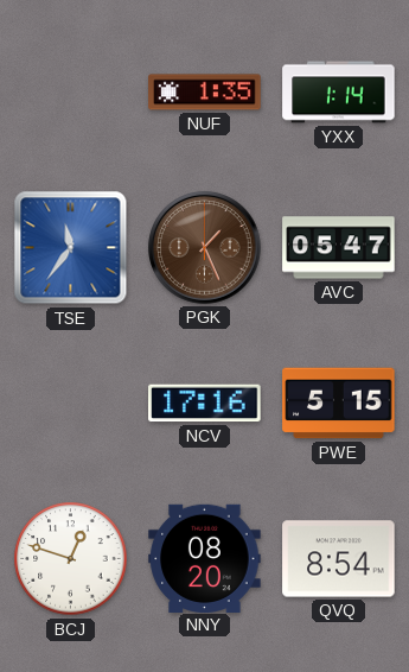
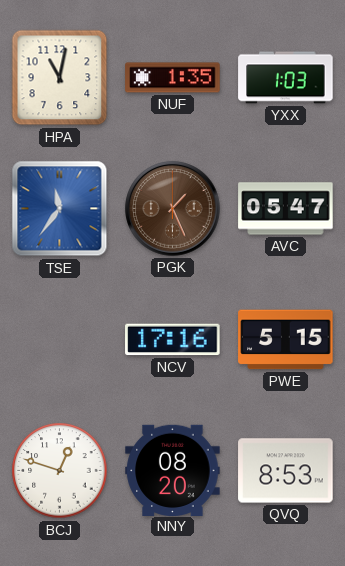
HPA: none -> 11:02 (60, 78)
YXX: 1:14 -> 1:03 (286, 78)
QVQ: 8:54 -> 8:53 (286, 471)
